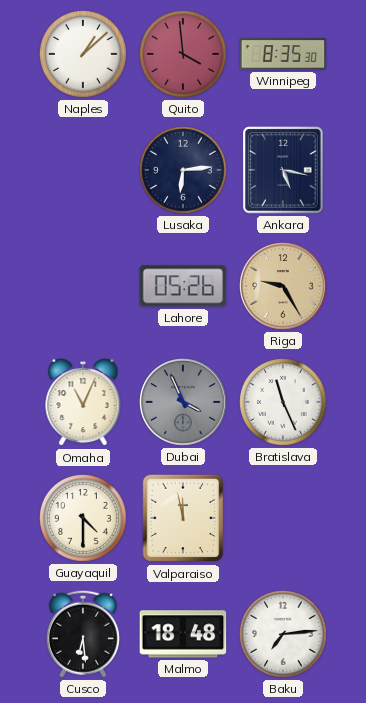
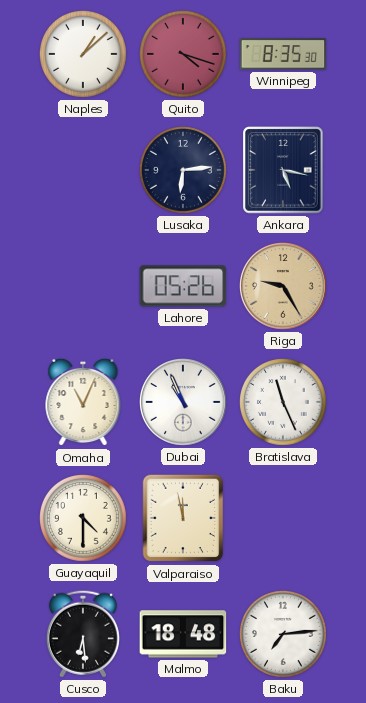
Quito: 3:59 -> 4:18 (184, 55)
Dubai: 3:56 -> 10:56 (183, 402)
Dubai dial: grey -> white (183, 402)
